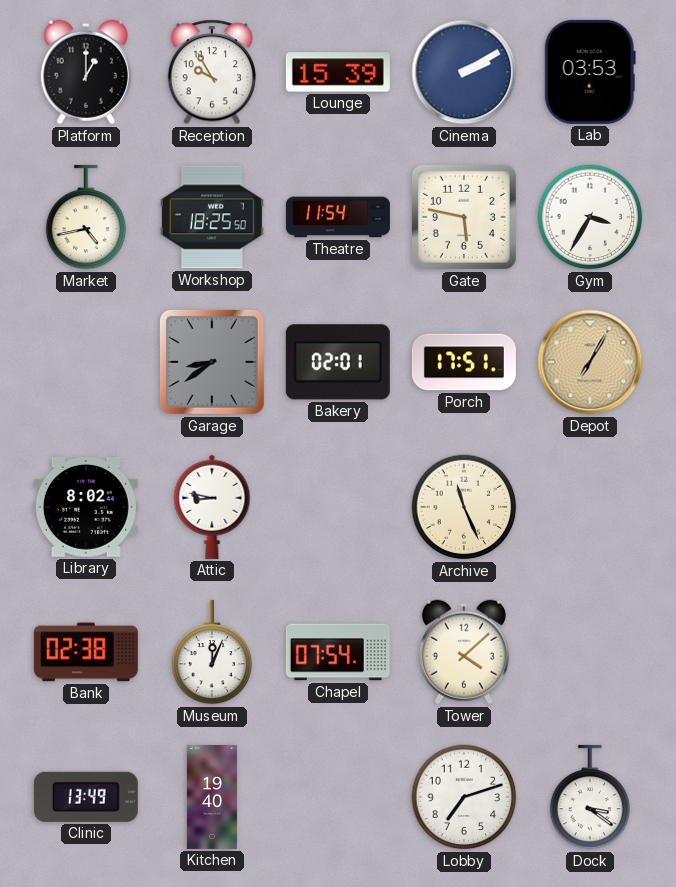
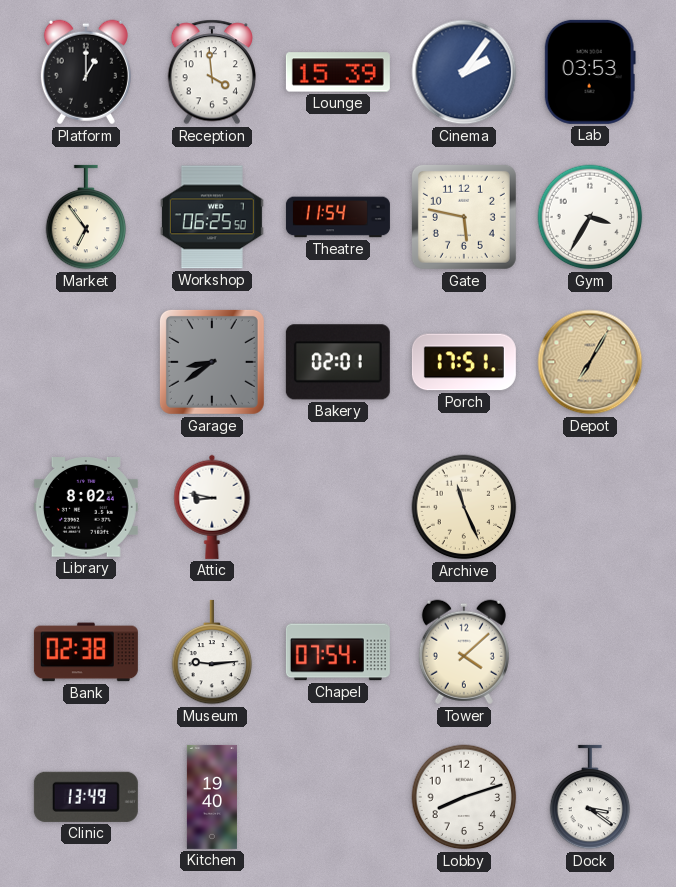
Reception: 9:55 -> 3:59 (211, 72)
Cinema: 2:10 -> 2:06 (464, 72)
Market: 4:43 -> 6:54 (86, 217)
Workshop: 18:25 -> 06:25 (212, 217)
Museum: 12:04 -> 9:14 (212, 652)
Lobby: 7:12 -> 8:12 (464, 797)
